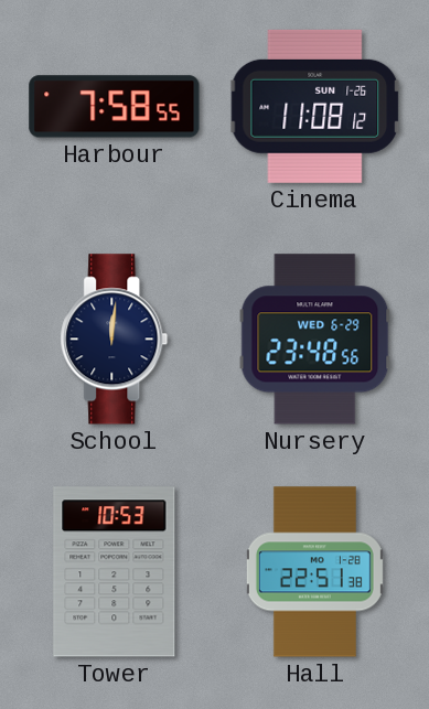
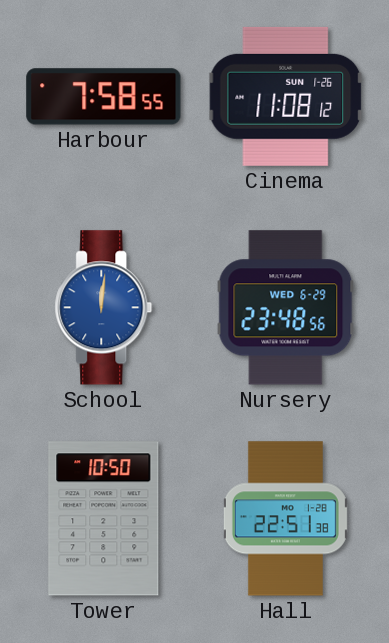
School dial: navy -> blue (104, 308)
Tower: 10:53 -> 10:50 (104, 519)
